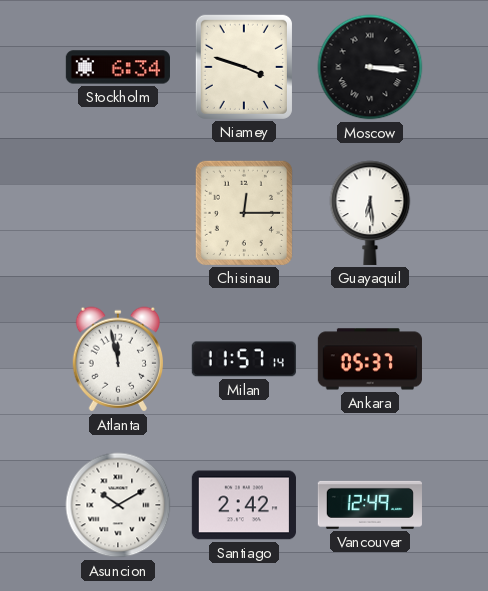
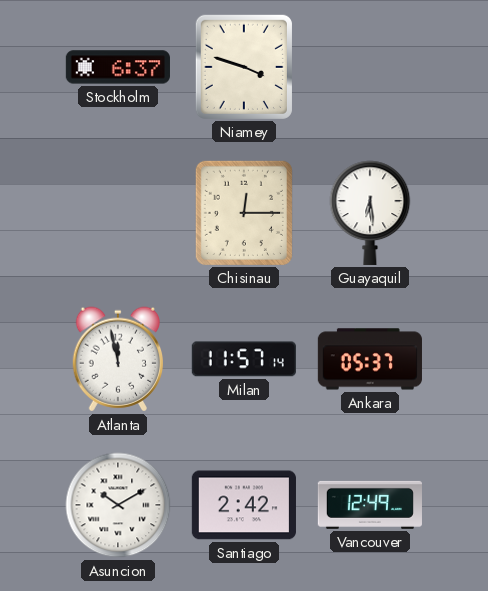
Stockholm: 6:34 -> 6:37 (118, 67)
Moscow: 3:16 -> none (370, 67)
